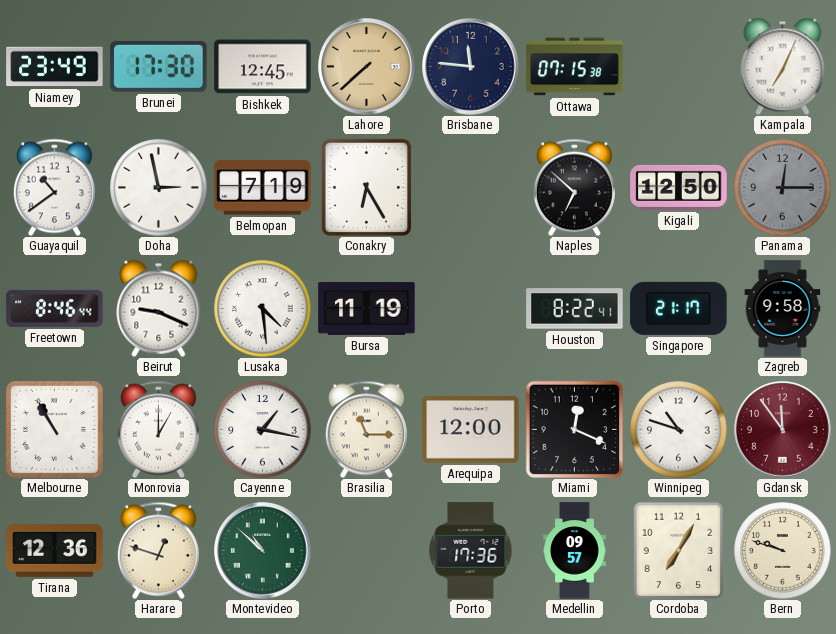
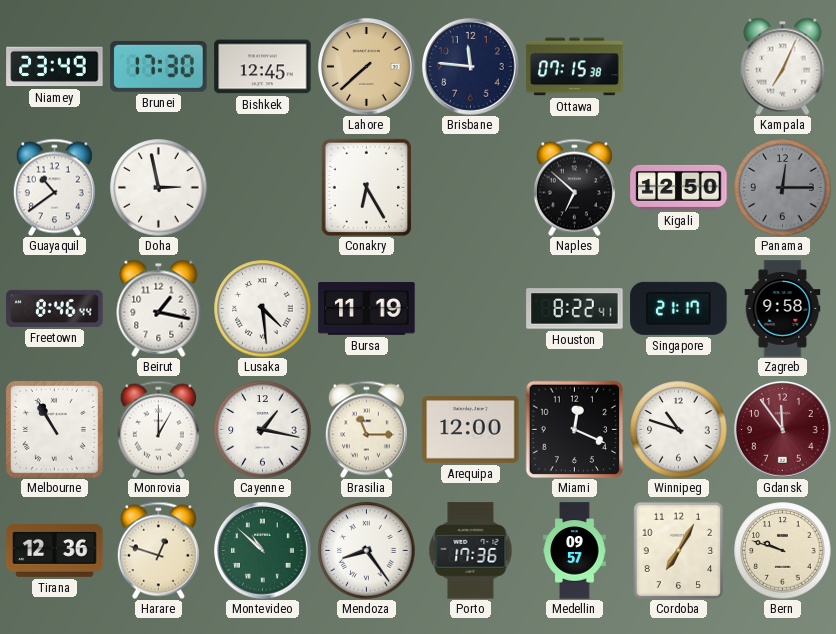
Belmopan: 7:19 -> none (263, 188)
Beirut: 9:19 -> 1:17 (159, 308)
Mendoza: none -> 8:24 (367, 551)
